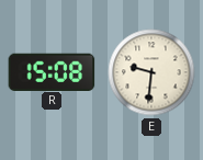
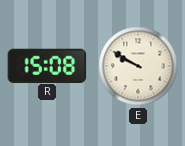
E: 9:31 -> 9:50 (138, 66)
